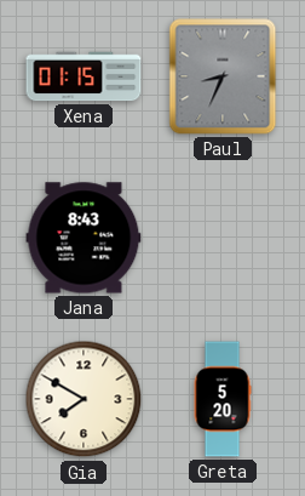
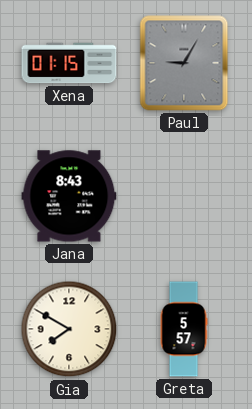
Paul: 8:34 -> 9:05 (184, 63)
Greta: 5:20 -> 5:57 (184, 329)
